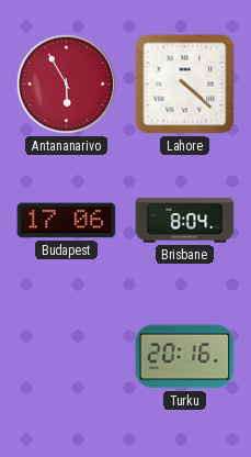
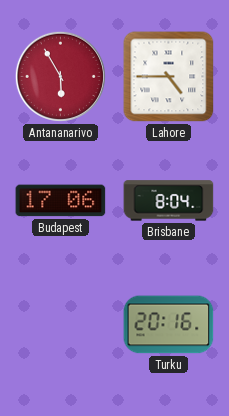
Lahore: 4:22 -> 4:45 (169, 77)
